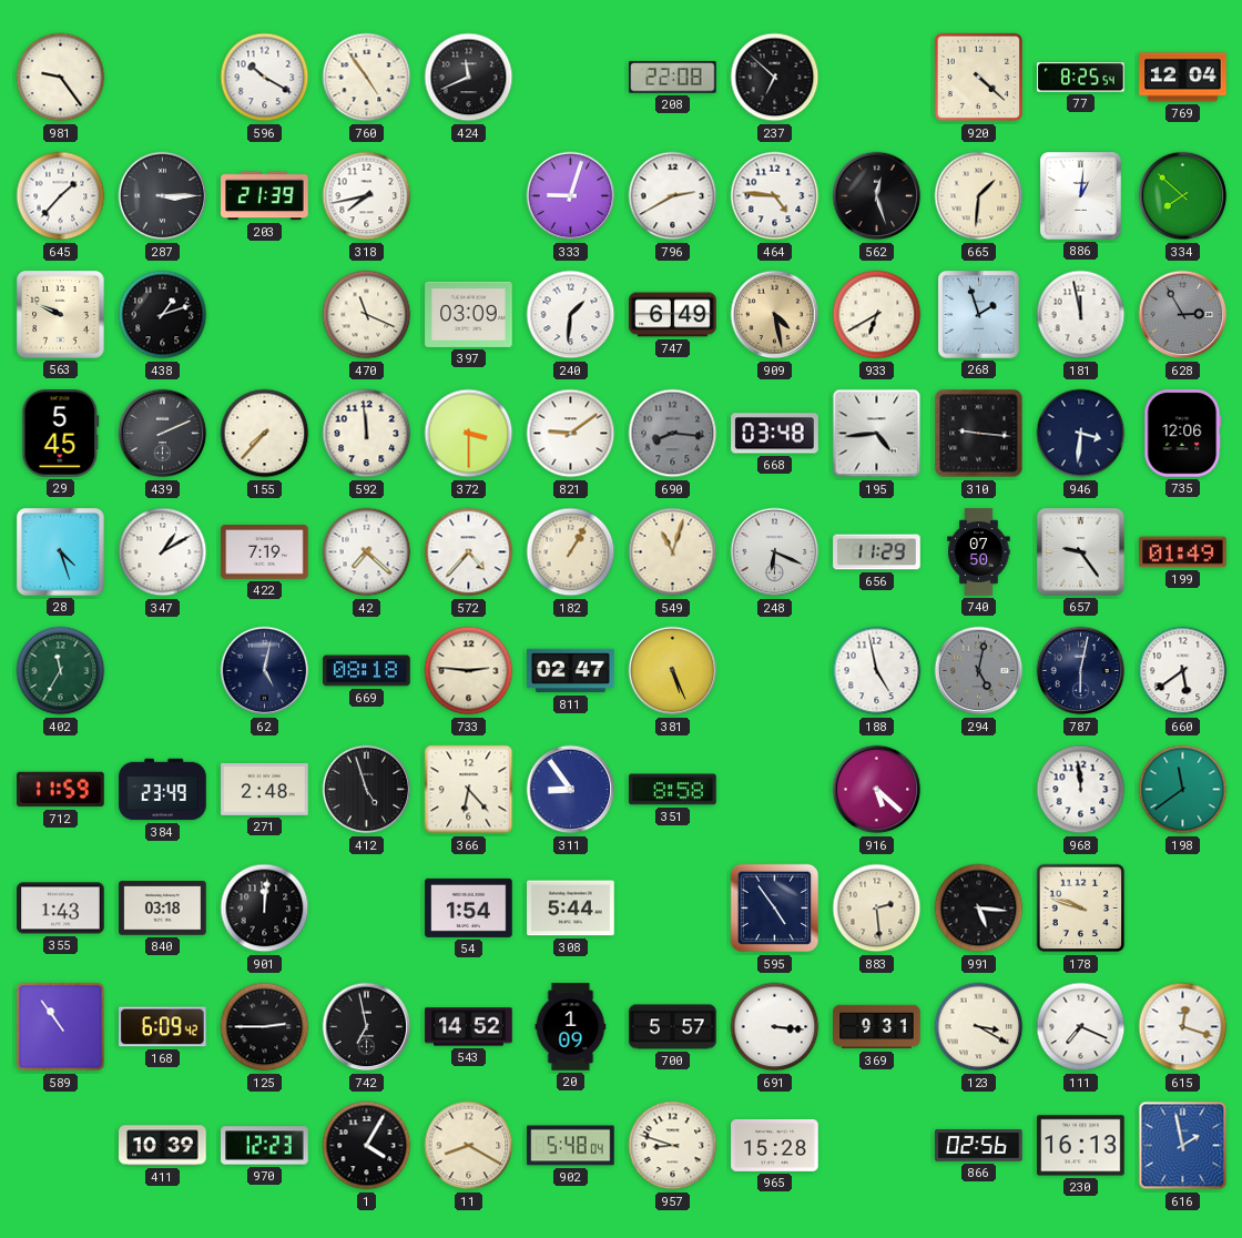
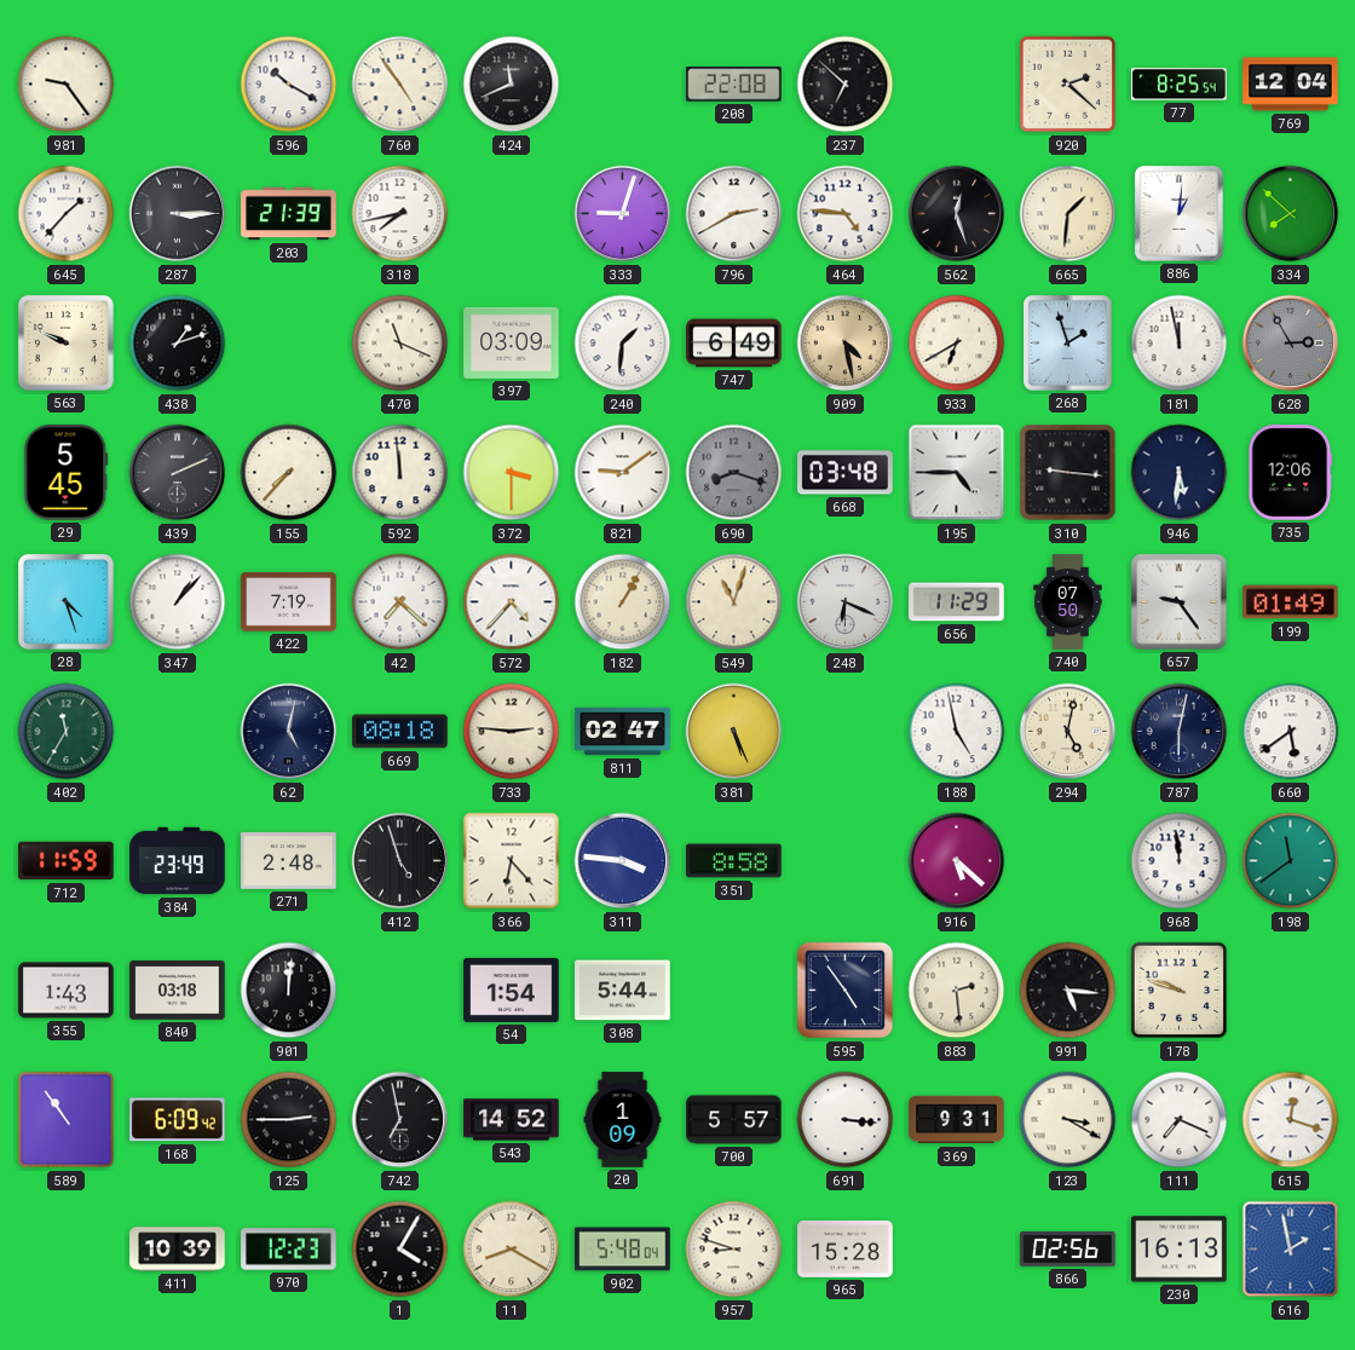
920: 4:22 -> 2:22 (1068, 85)
690: 8:16 -> 8:18 (734, 473)
195: 4:44 -> 4:45 (957, 473)
946: 3:31 -> 5:31 (1180, 473)
347: 1:10 -> 1:07 (178, 602)
294 dial: grey -> cream (1068, 732)
311: 8:54 -> 3:46 (623, 861)
